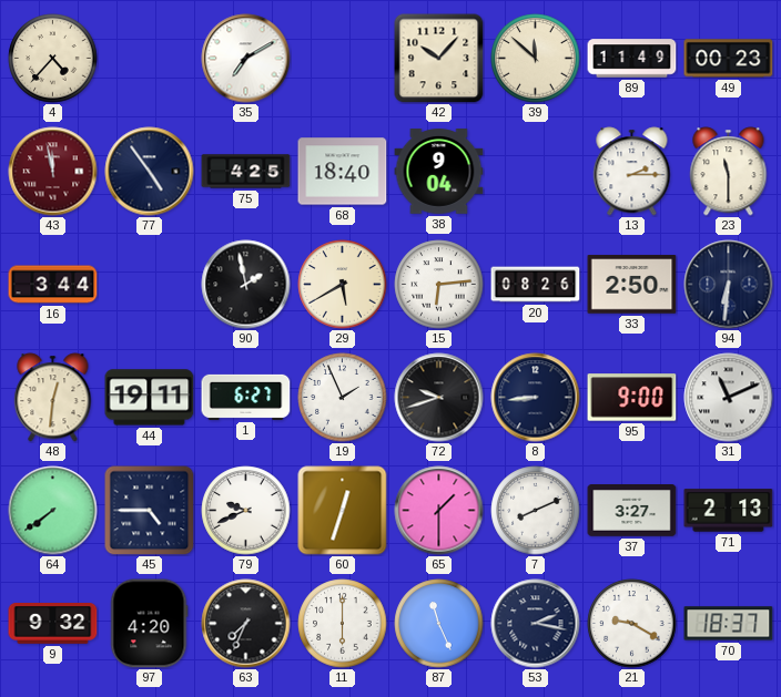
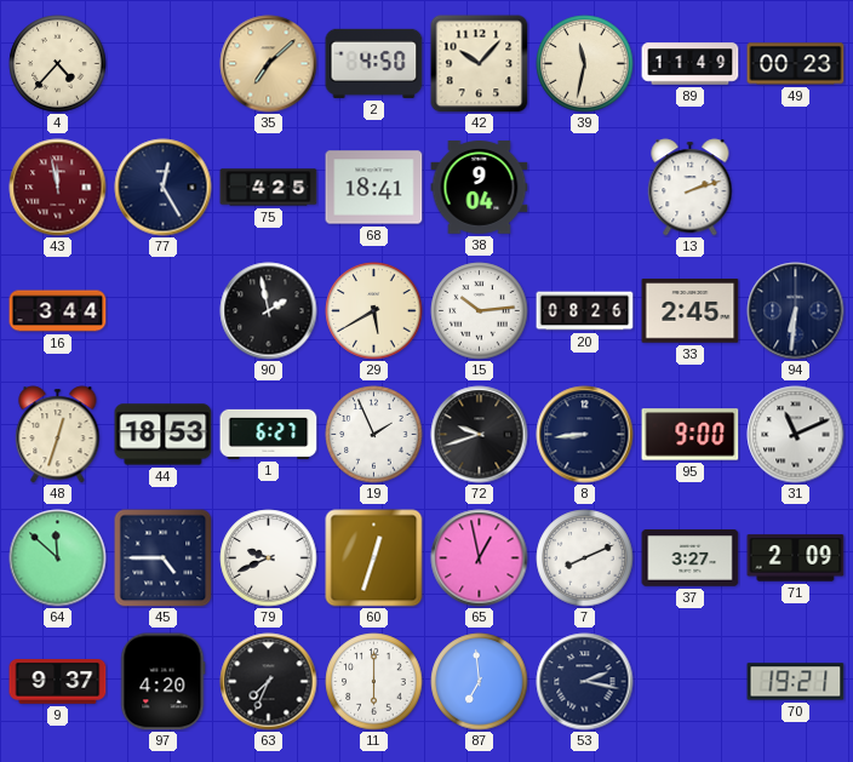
35: 7:10 -> 7:08 (269, 64)
35 dial: white -> champagne (269, 64)
2: none -> 4:50 (374, 63)
39: 11:52 -> 11:32 (585, 64)
77: 4:54 -> 12:25 (164, 188)
68: 18:40 -> 18:41 (374, 188)
13: 2:15 -> 2:12 (691, 188)
23: 11:30 -> none (729, 172)
15: 6:14 -> 10:14 (480, 311)
33: 2:50 -> 2:45 (691, 311)
48: 12:31 -> 12:33 (58, 435)
44: 19:11 -> 18:53 (164, 435)
64: 7:39 -> 11:52 (58, 558)
65: 1:30 -> 12:58 (480, 558)
71: 2:13 -> 2:09 (796, 558)
9: 9:32 -> 9:37 (58, 682)
87: 11:26 -> 6:59 (480, 682)
21: 9:20 -> none (632, 624)
70: 18:37 -> 19:21 (796, 682)
